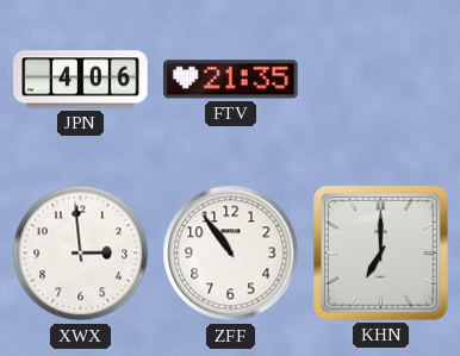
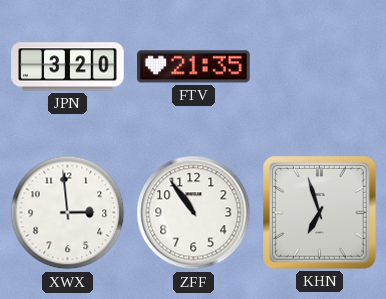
JPN: 4:06 -> 3:20 (68, 67)
KHN: 7:00 -> 6:57 (320, 213)
